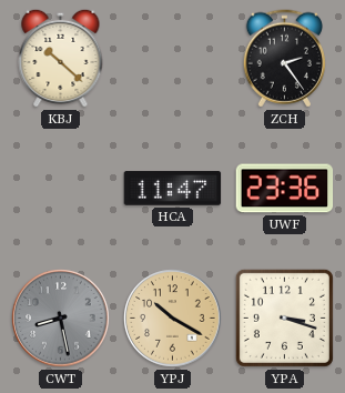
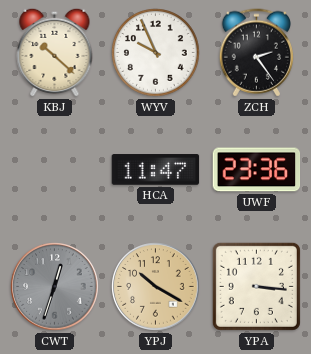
WYV: none -> 9:56 (156, 53)
CWT: 8:28 -> 12:33 (55, 287)
YPA: 3:18 -> 3:16 (256, 286)
